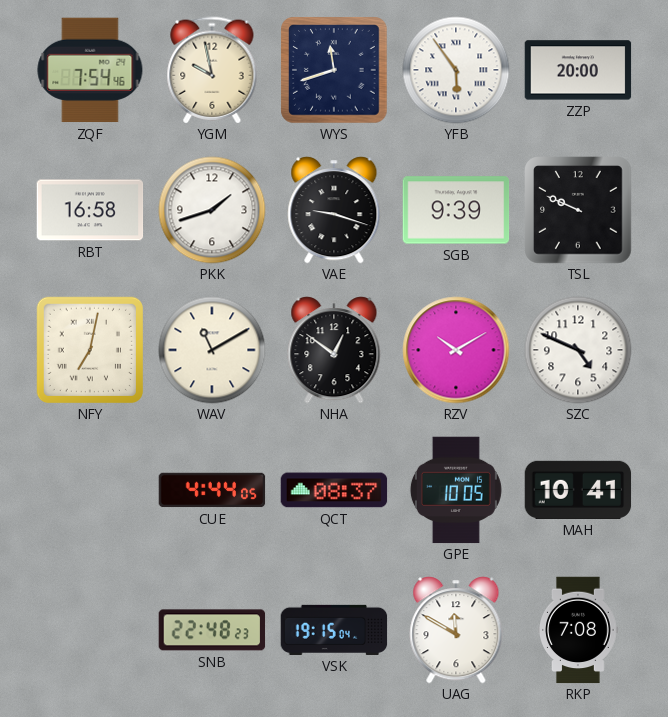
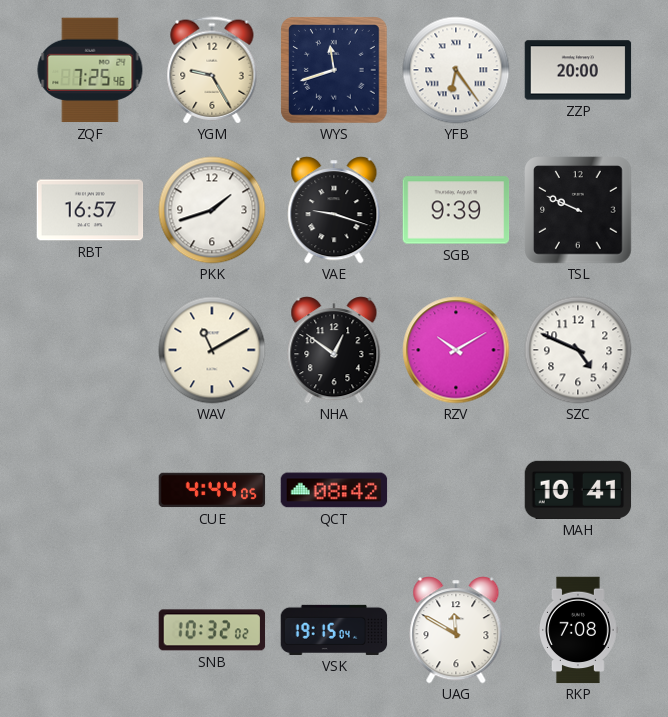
ZQF: 7:54 -> 7:25 (90, 70)
YGM: 9:58 -> 9:25 (212, 70)
YFB: 5:54 -> 6:24 (456, 70)
RBT: 16:58 -> 16:57 (90, 210)
NFY: 7:02 -> none (90, 350)
QCT: 08:37 -> 08:42 (334, 490)
GPE: 10:05 -> none (456, 490)
SNB: 22:48 -> 10:32 (212, 630)
